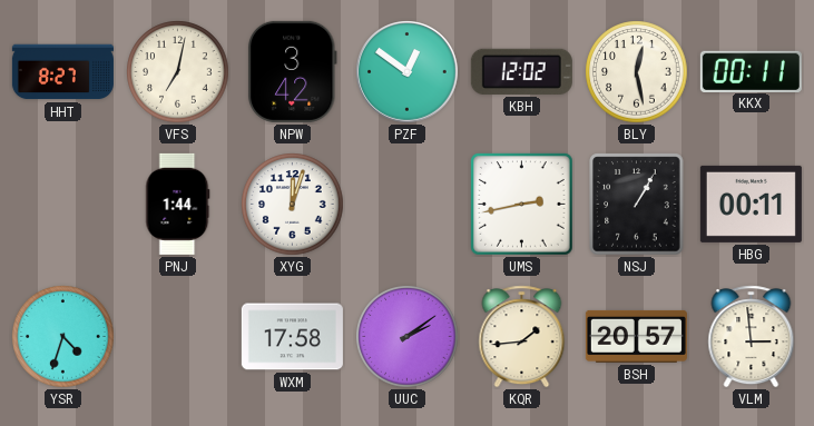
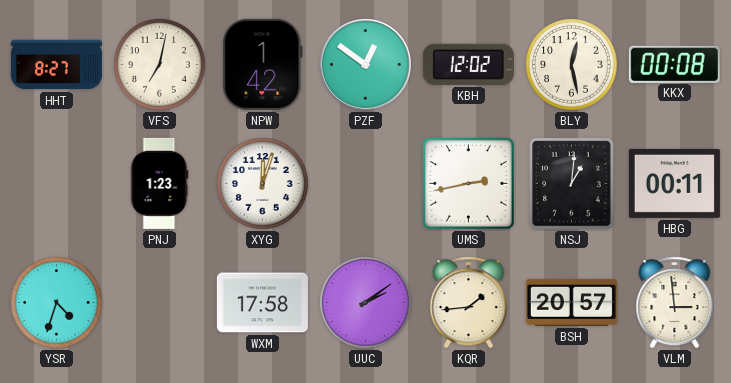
NPW: 3:42 -> 1:42 (262, 64)
KKX: 00:11 -> 00:08 (674, 64)
PNJ: 1:44 -> 1:23 (160, 183)
NSJ: 1:05 -> 1:01 (572, 184)
